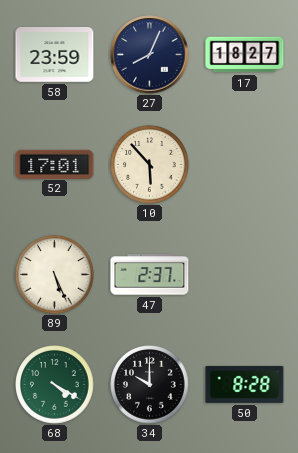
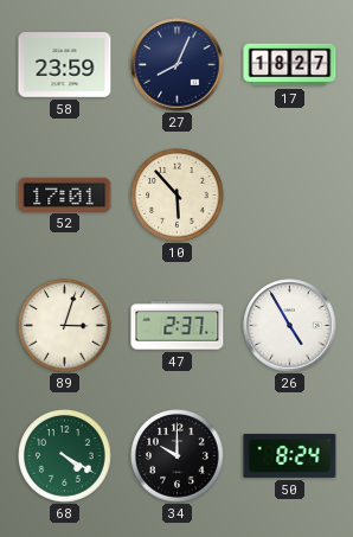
89: 5:26 -> 3:03 (65, 326)
26: none -> 4:55 (290, 326)
50: 8:28 -> 8:24 (290, 455)
